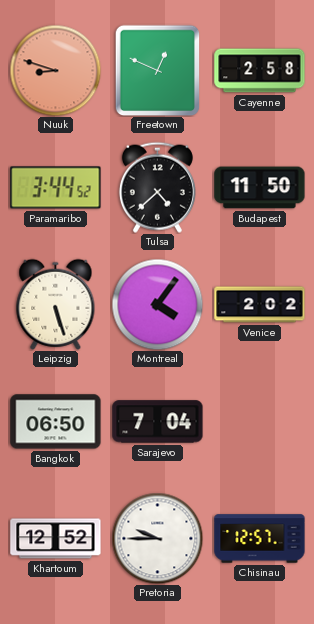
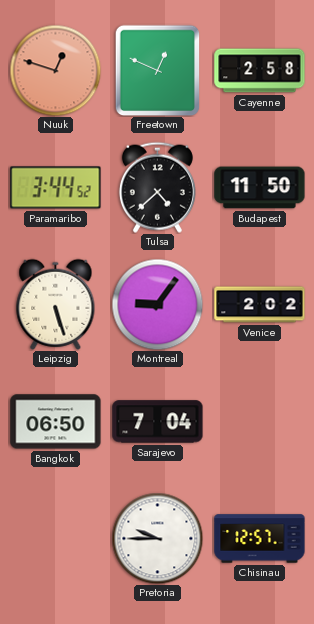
Nuuk: 8:48 -> 12:48 (55, 70)
Montreal: 4:06 -> 9:06 (157, 304)
Khartoum: 12:52 -> none (56, 539)
